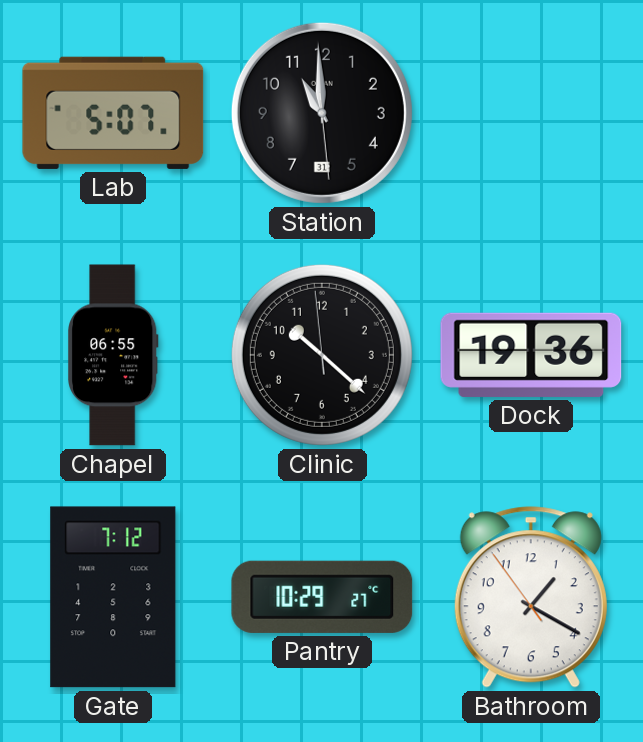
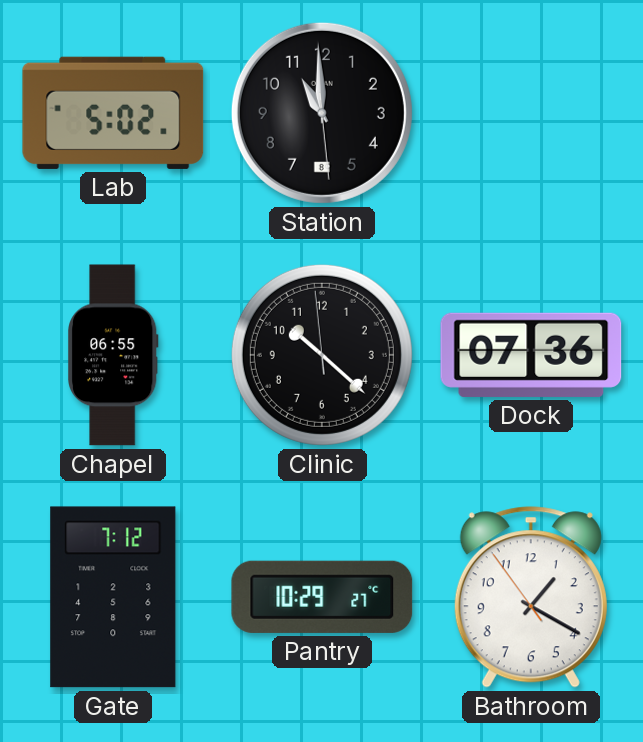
Lab: 5:07 -> 5:02 (113, 113)
Station date: 31 -> 8 (322, 113)
Dock: 19:36 -> 07:36 (531, 355)
